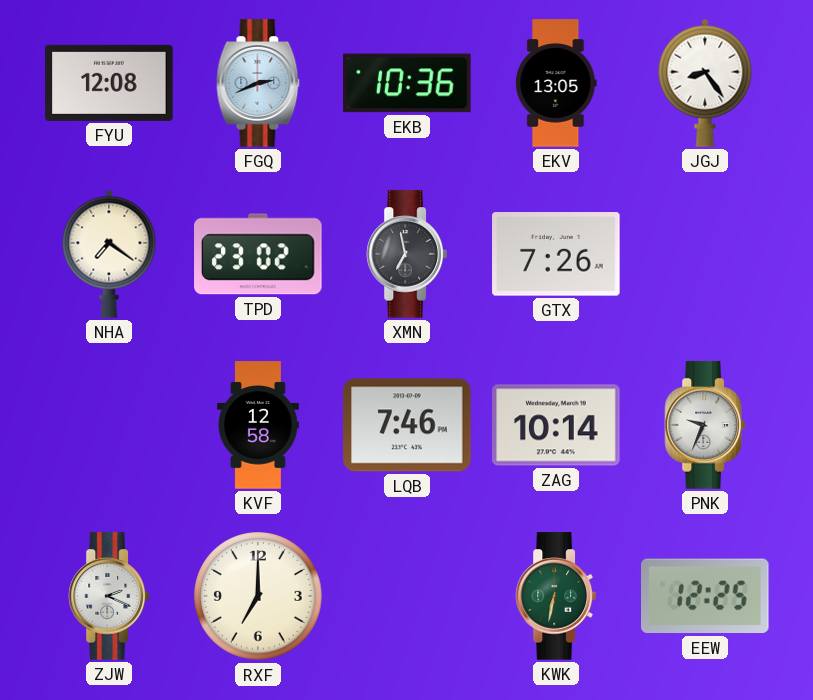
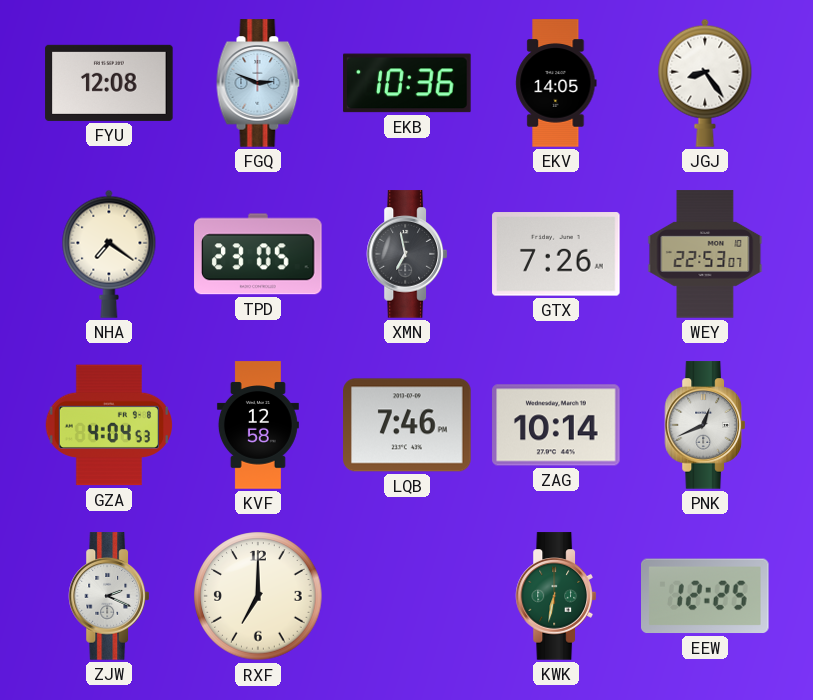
FGQ: 2:41 -> 2:49 (258, 83)
EKV: 13:05 -> 14:05 (556, 83)
TPD: 23:02 -> 23:05 (258, 254)
WEY: none -> 22:53 (705, 254)
GZA: none -> 4:04 (108, 425)
PNK: 9:34 -> 12:41 (704, 425)
